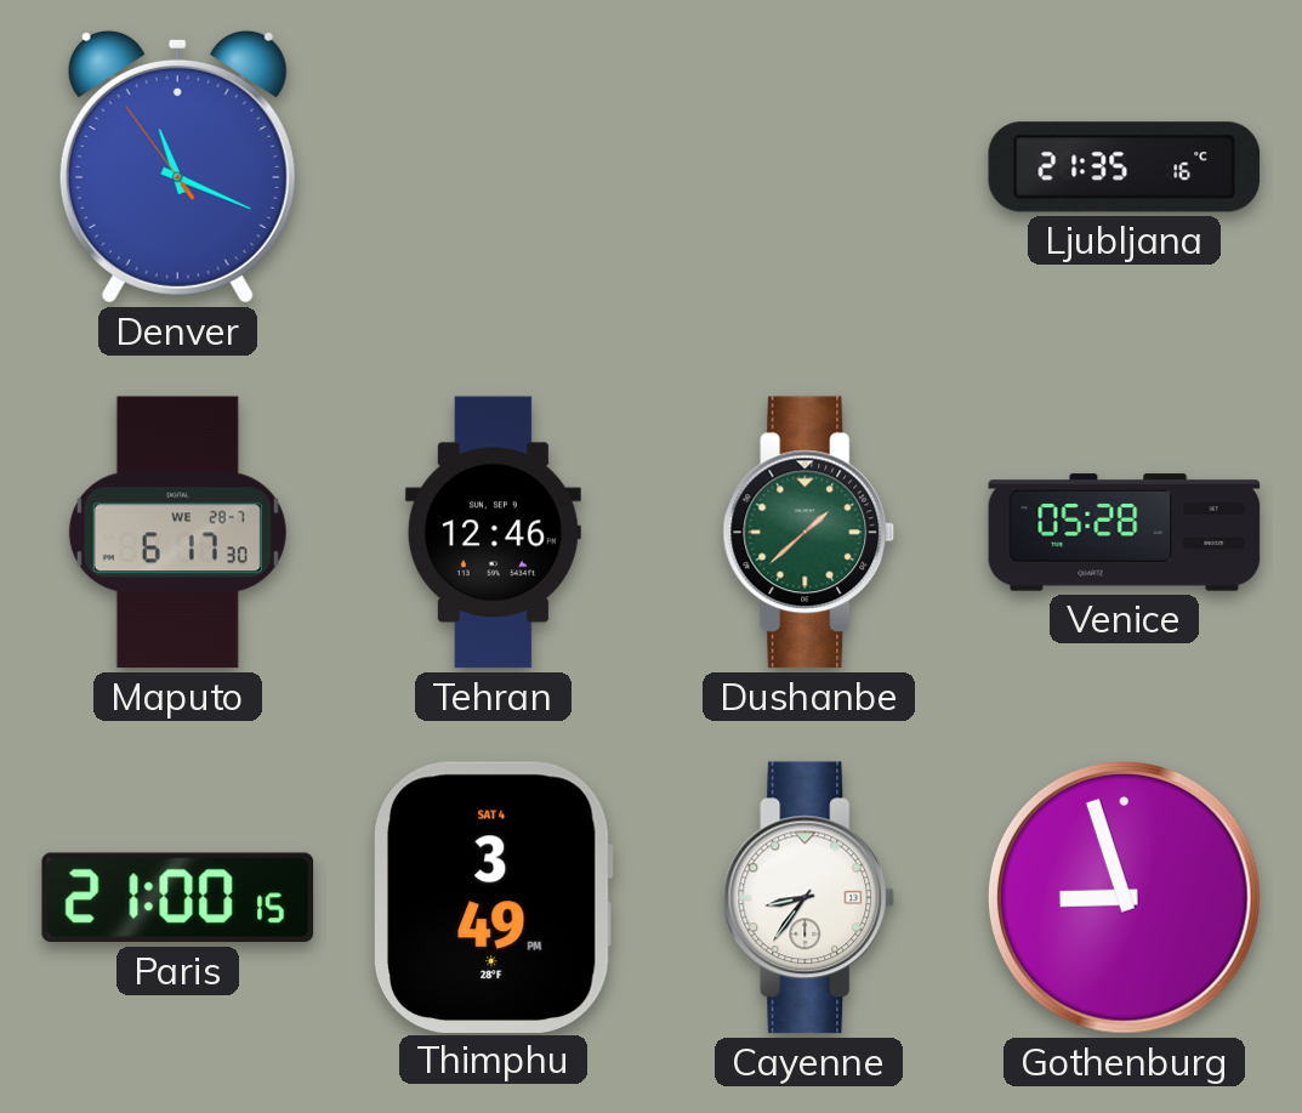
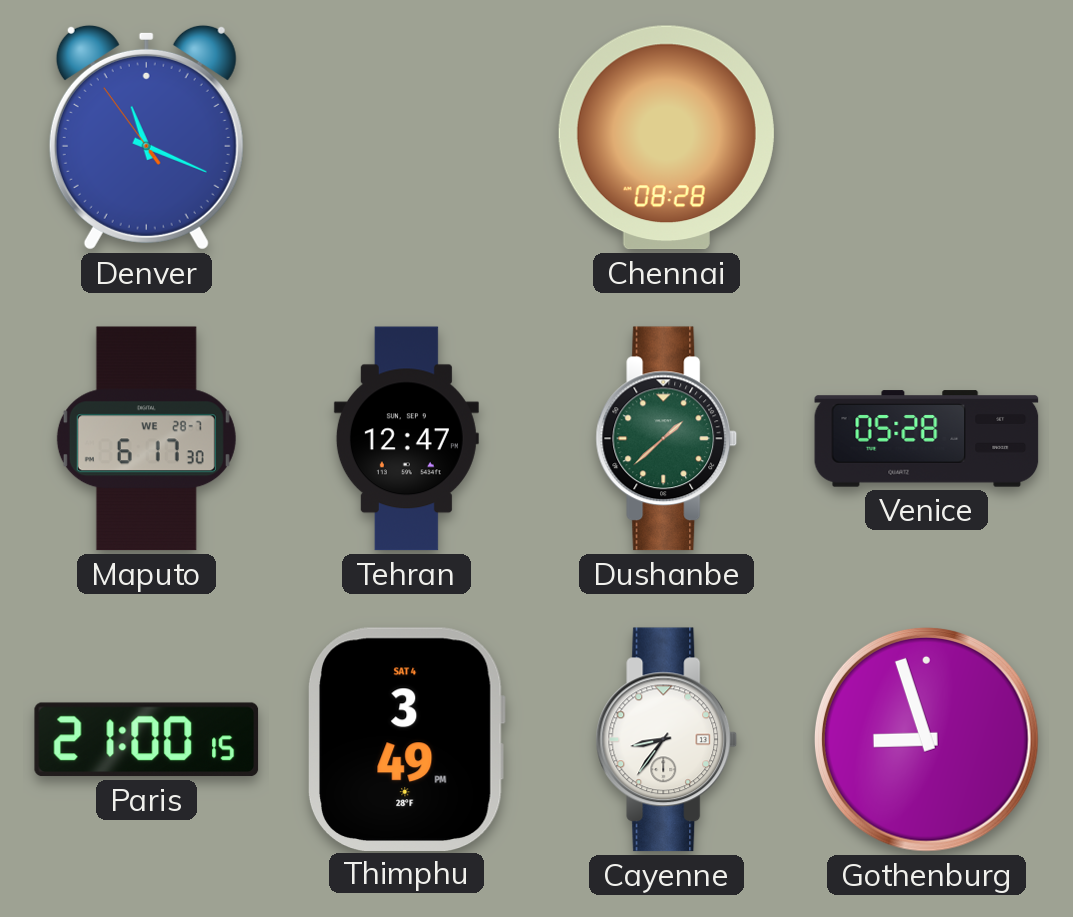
Chennai: none -> 08:28 (666, 138)
Ljubljana: 21:35 -> none (1125, 167)
Tehran: 12:46 -> 12:47 (406, 439)
